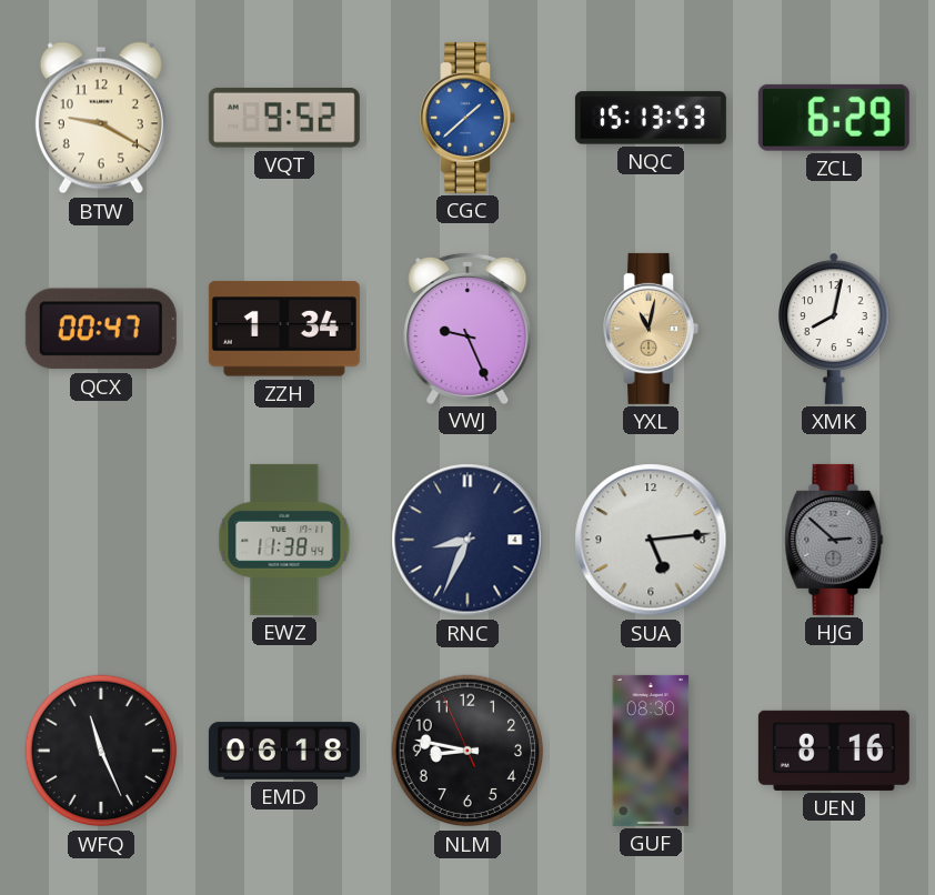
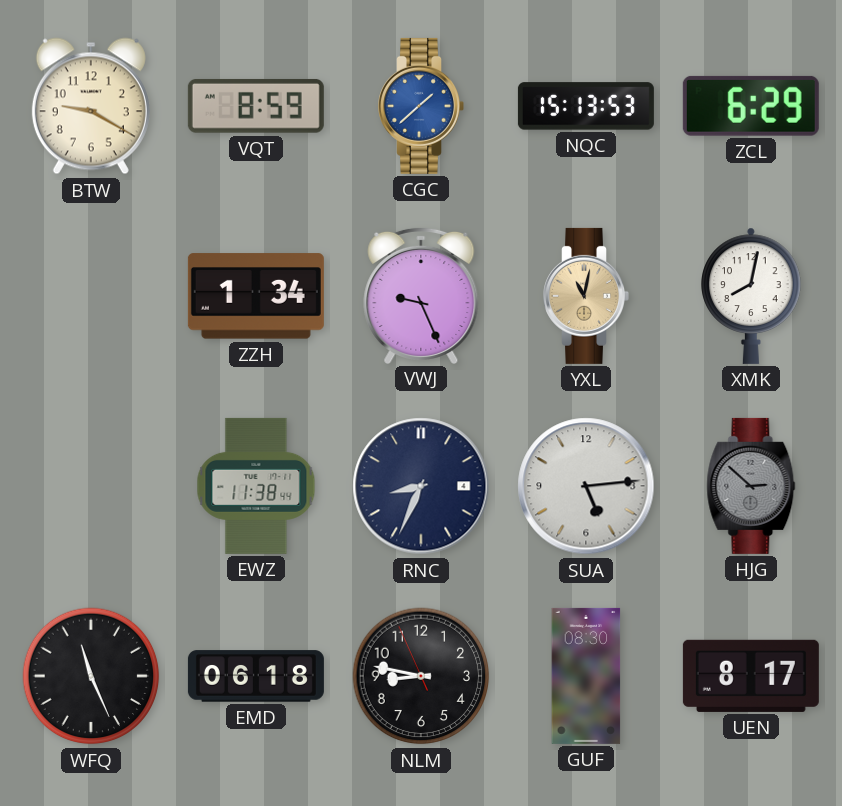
VQT: 9:52 -> 8:59 (256, 106)
QCX: 00:47 -> none (101, 329)
UEN: 8:16 -> 8:17 (751, 676)
